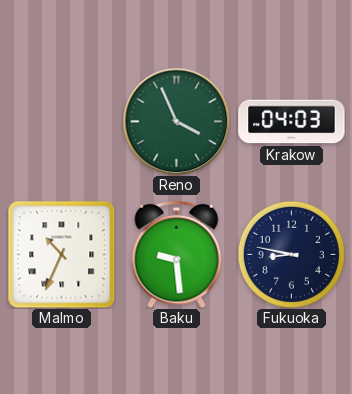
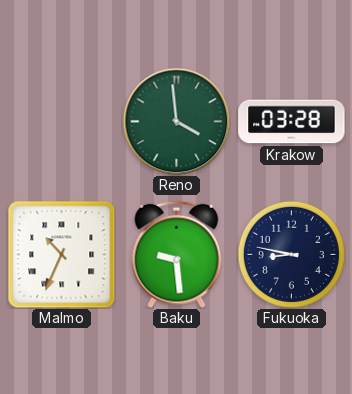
Reno: 3:56 -> 3:59 (176, 121)
Krakow: 04:03 -> 03:28 (292, 122)
